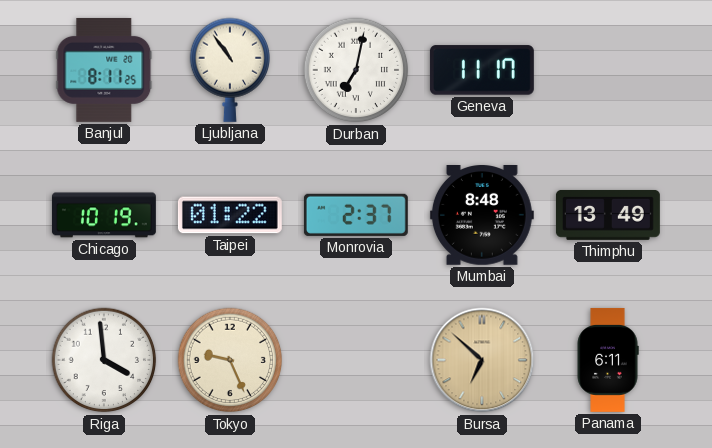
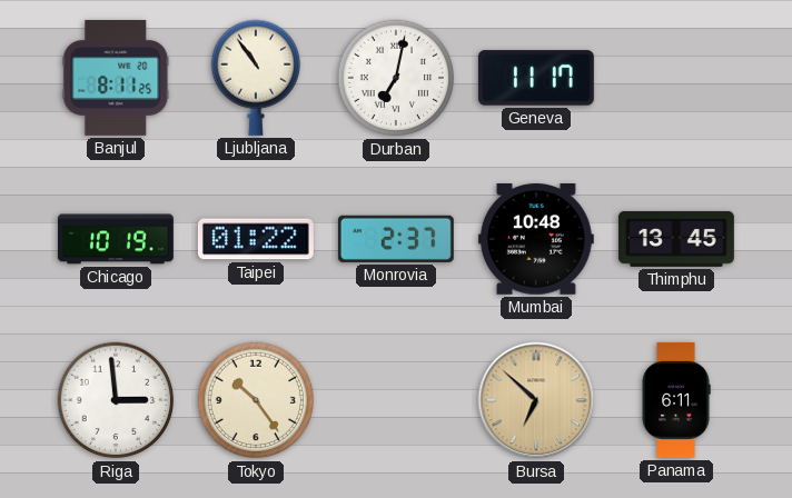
Mumbai: 8:48 -> 10:48 (536, 240)
Thimphu: 13:49 -> 13:45 (676, 239)
Riga: 3:59 -> 2:59 (116, 400)
Tokyo: 9:26 -> 10:24 (256, 400)
